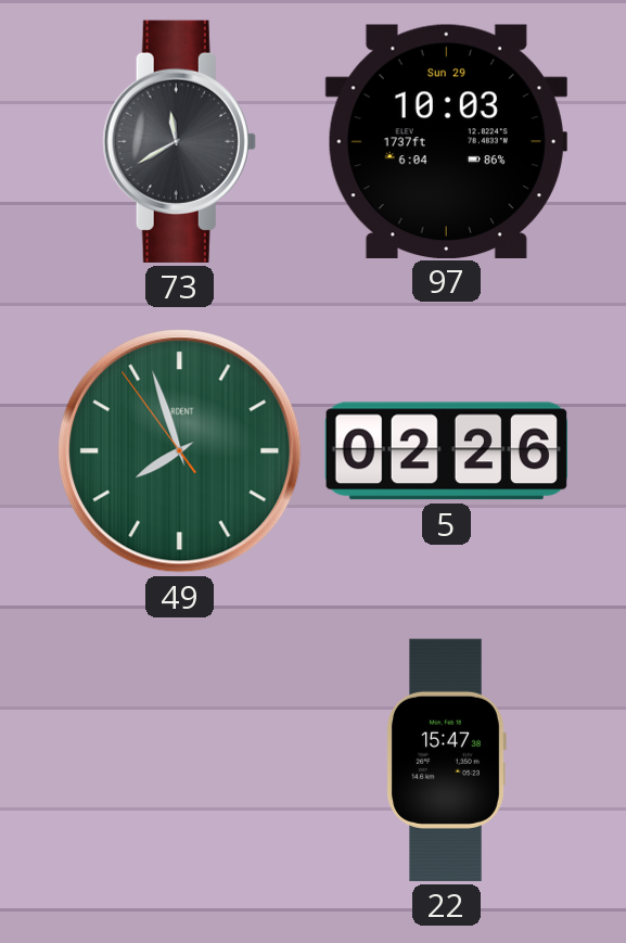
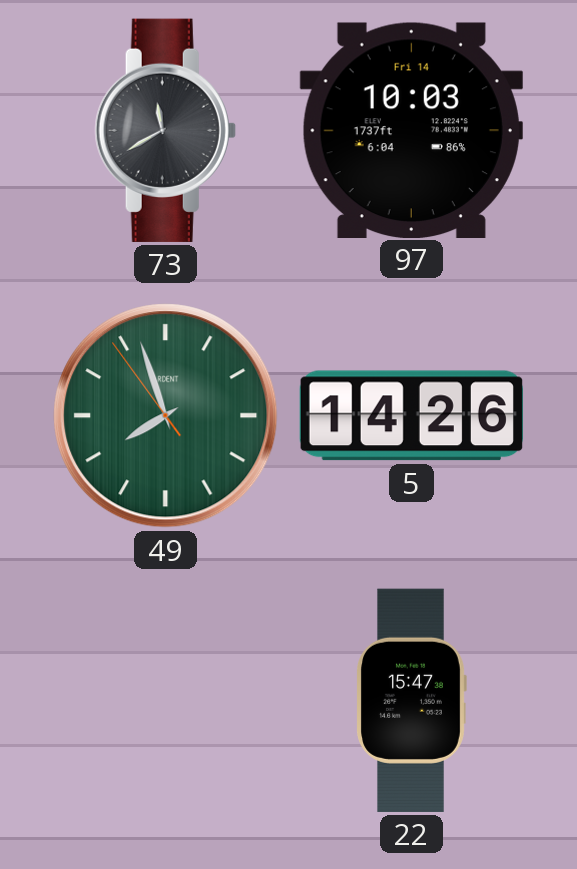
97 date: Sun 29 -> Fri 14 (411, 130)
5: 02:26 -> 14:26 (411, 416)
